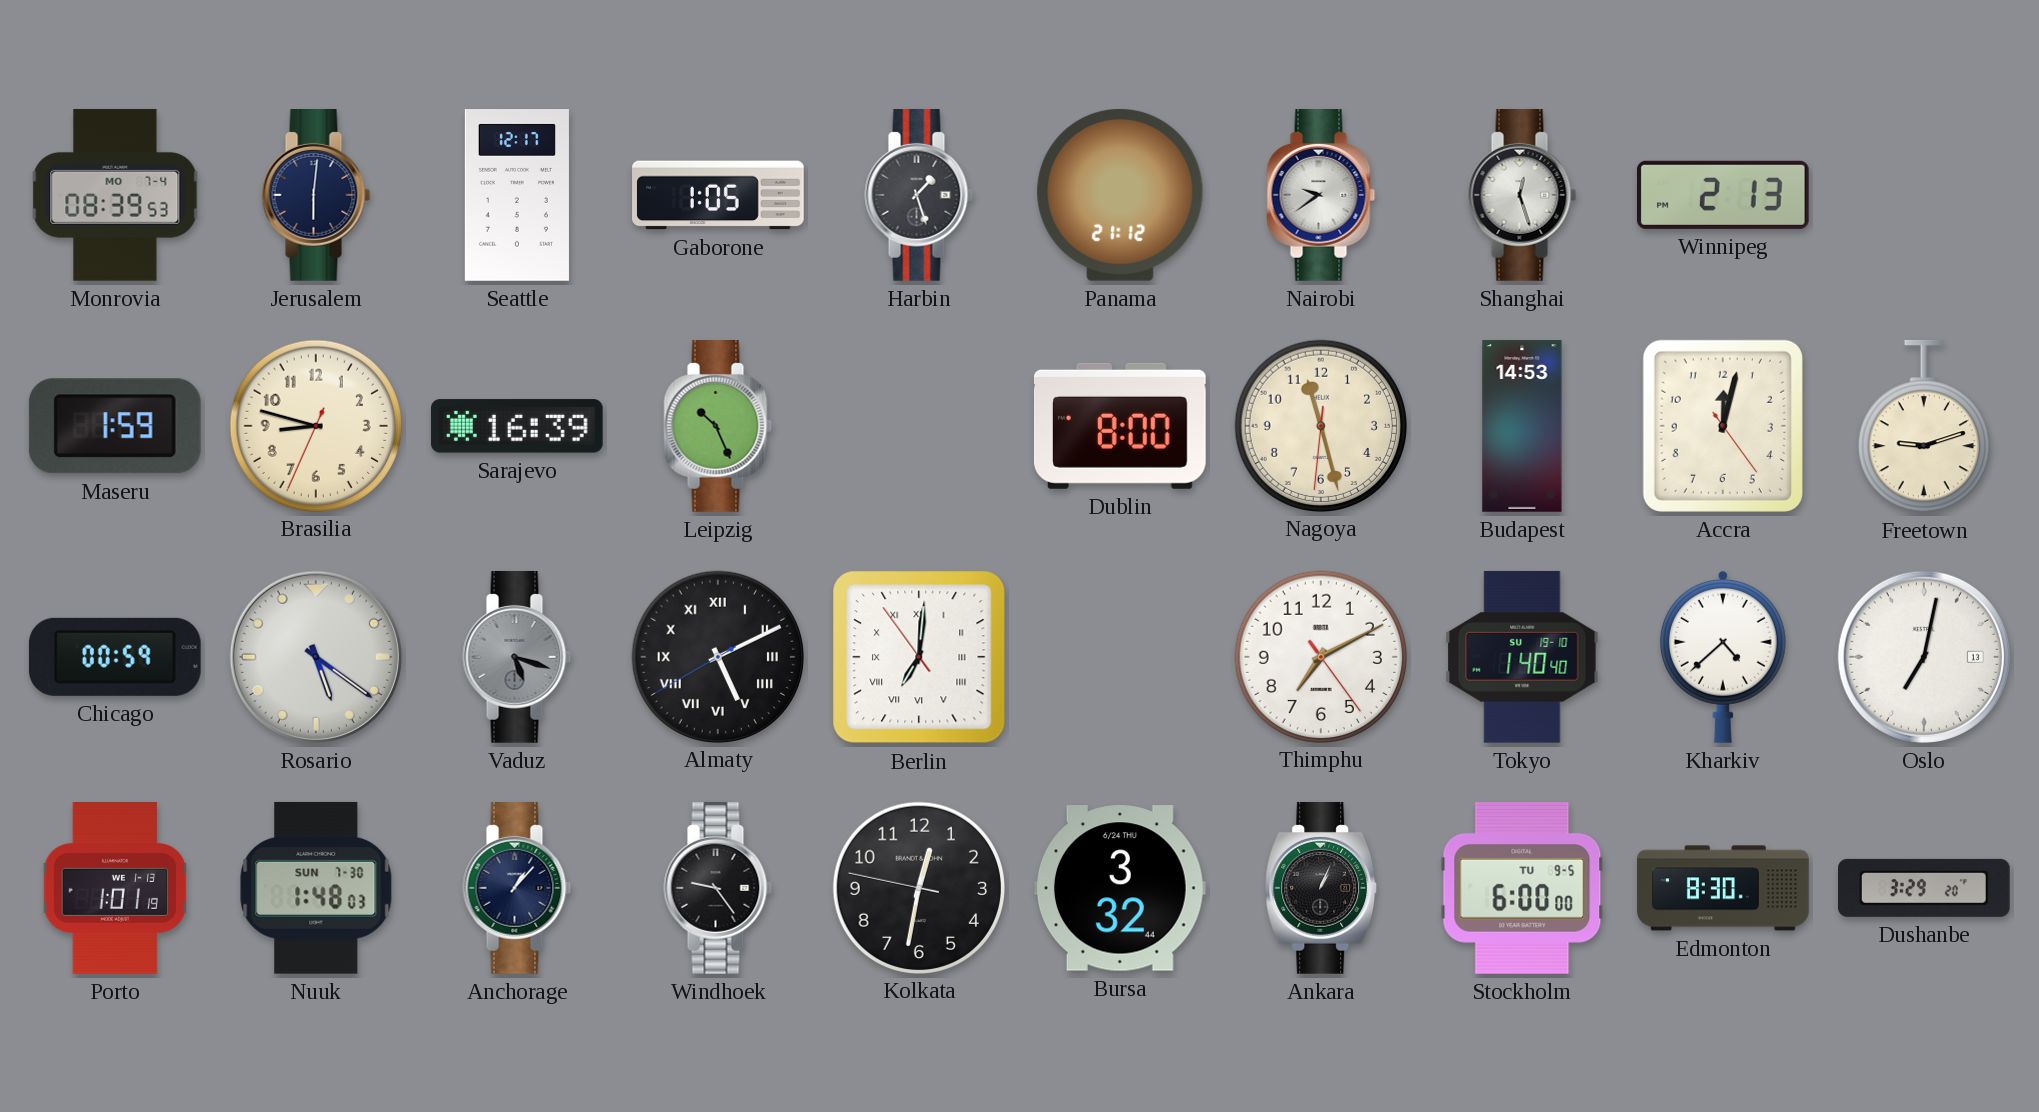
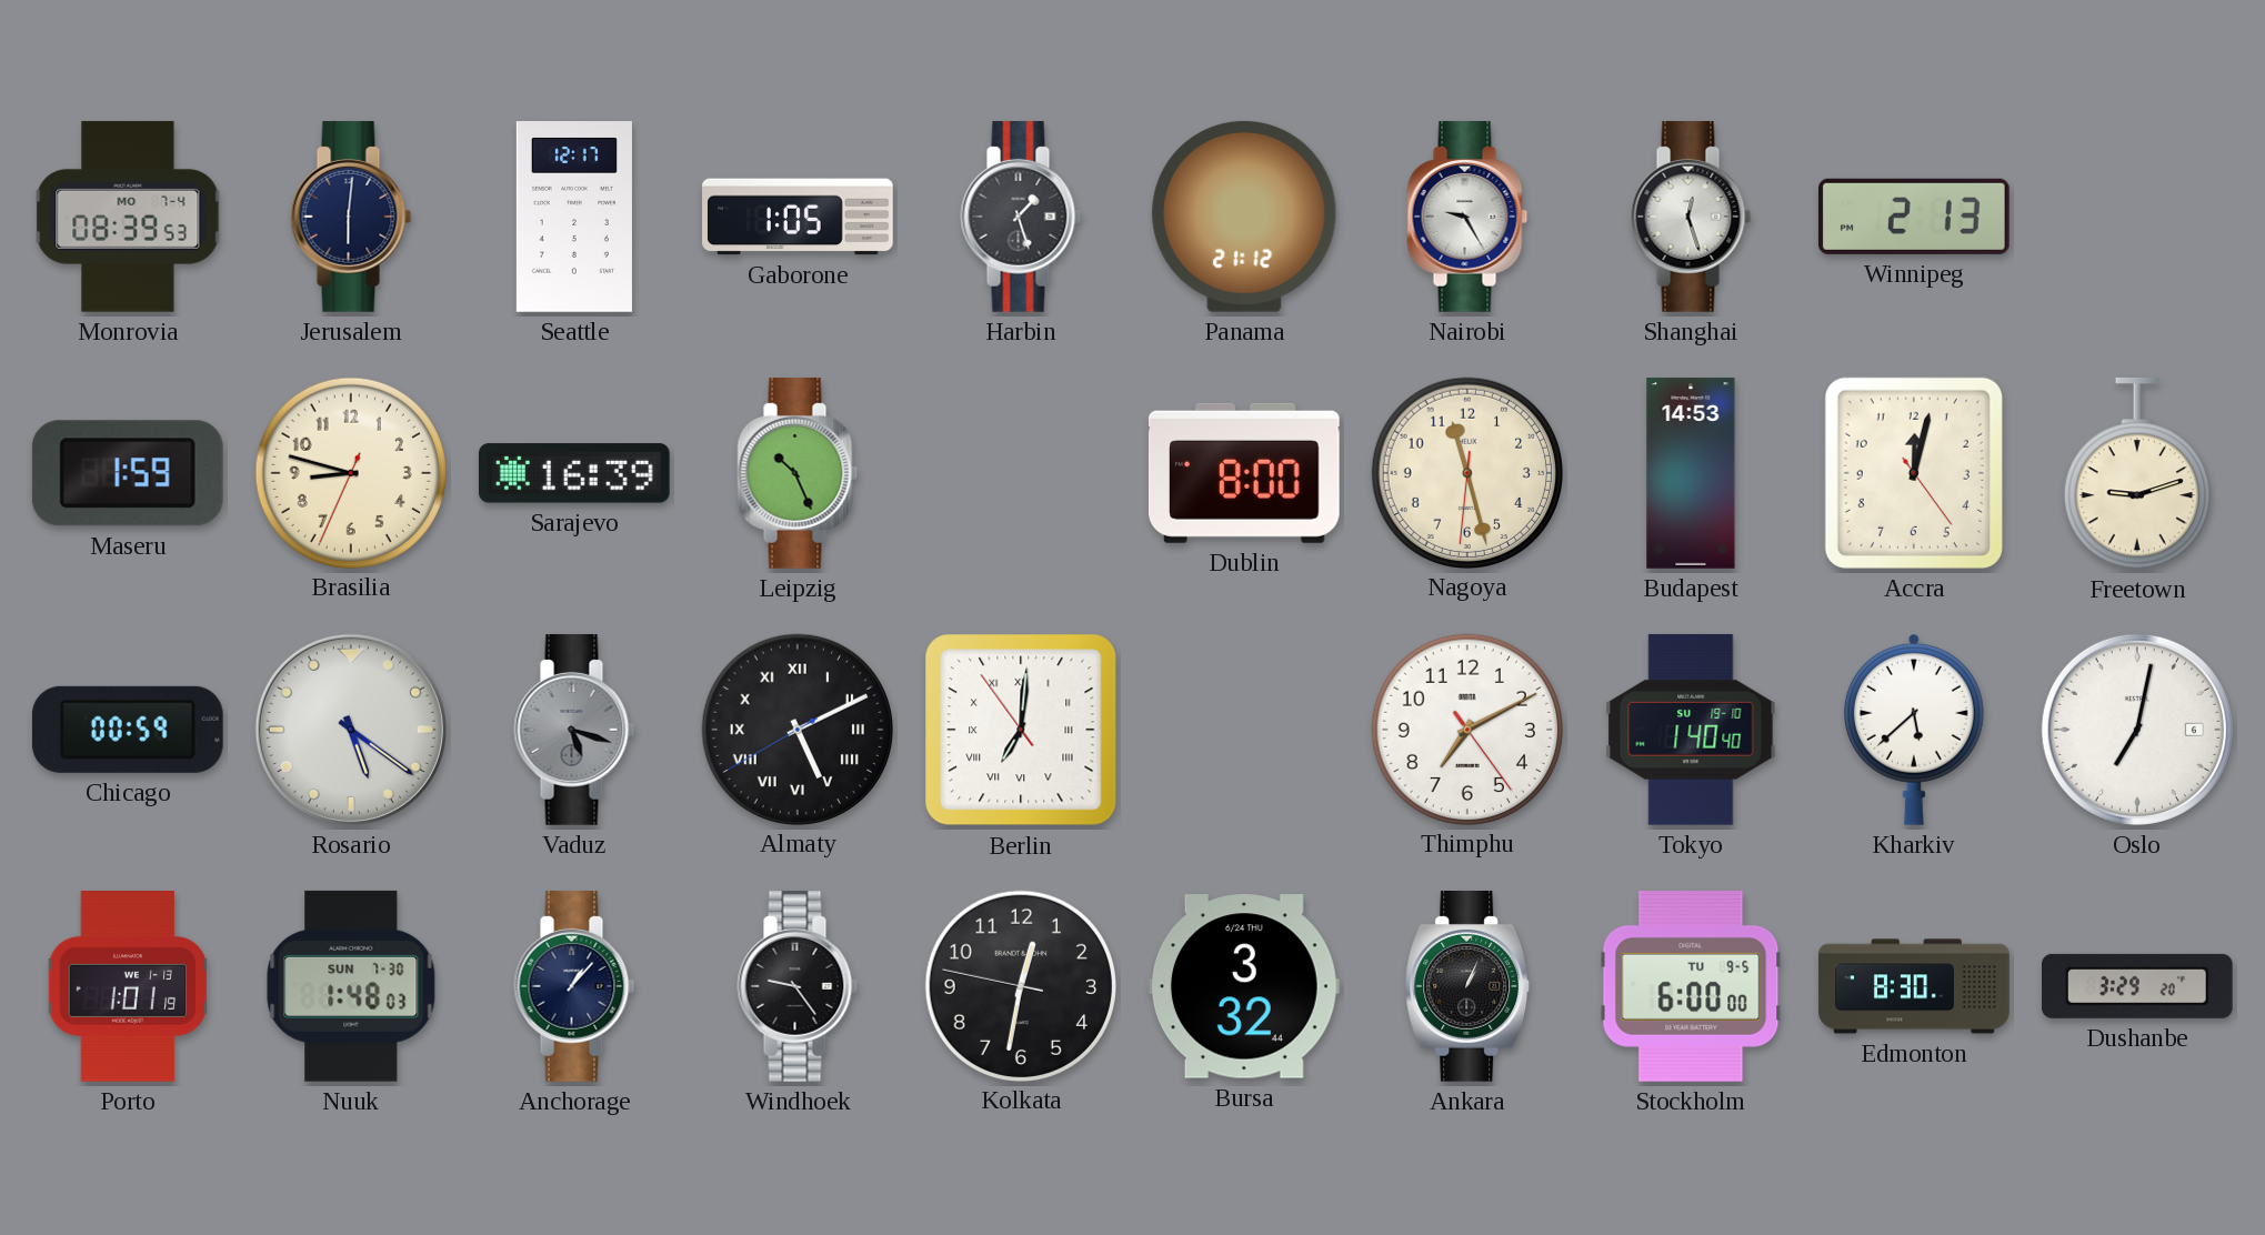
Nairobi: 9:39 -> 9:25 (1467, 218)
Kharkiv: 4:38 -> 5:38 (1914, 730)
Oslo date: 13 -> 6 (2137, 730)
